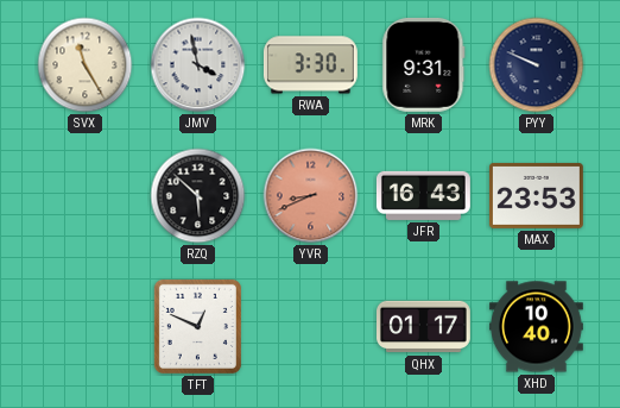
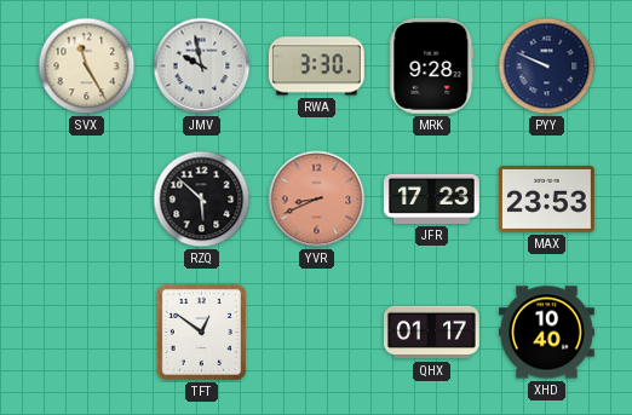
JMV: 3:58 -> 9:58 (202, 67)
MRK: 9:31 -> 9:28 (432, 65)
JFR: 16:43 -> 17:23 (431, 198)
TFT: 12:49 -> 12:51 (201, 332)
